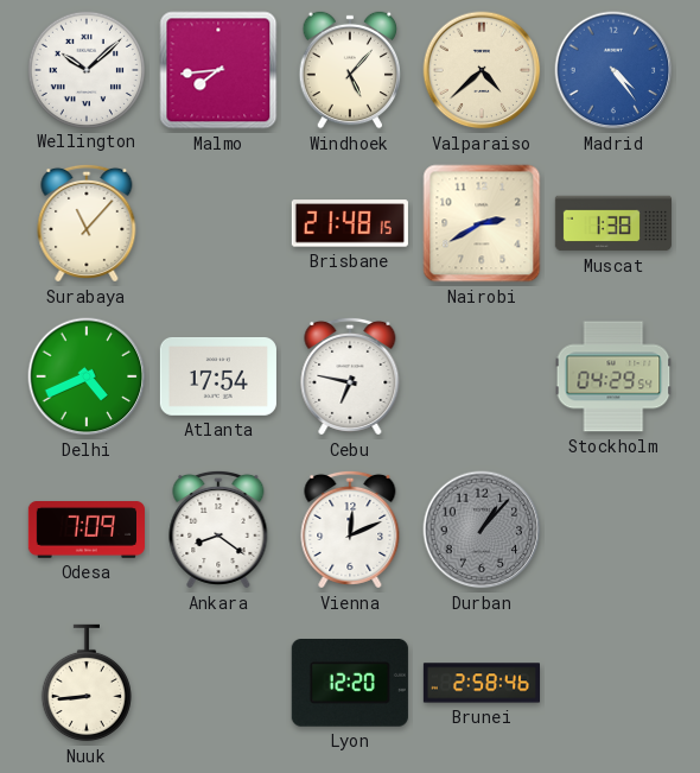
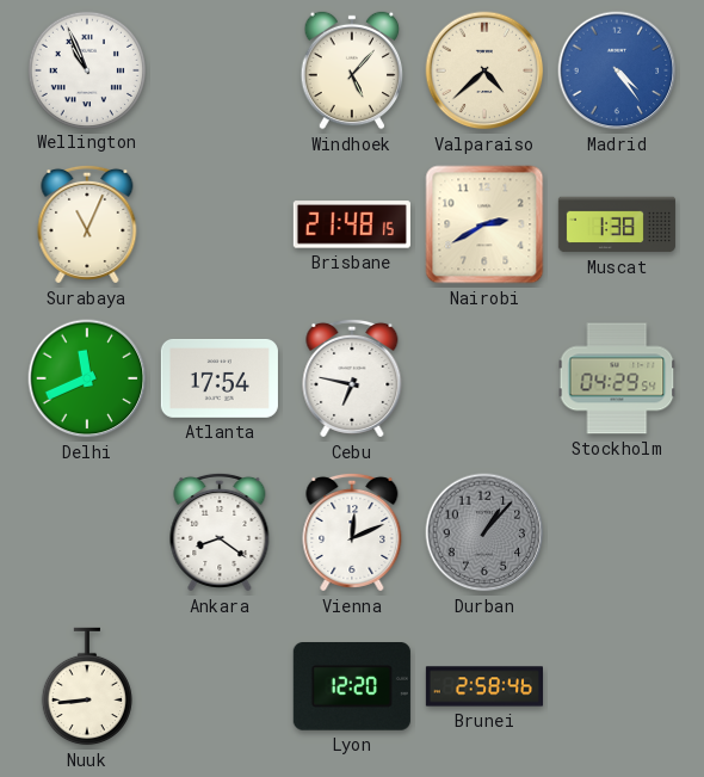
Wellington: 10:08 -> 10:56 (86, 69)
Malmo: 7:44 -> none (218, 70)
Surabaya: 11:07 -> 11:04 (87, 224)
Delhi: 4:41 -> 11:41 (87, 378)
Odesa: 7:09 -> none (87, 531)
